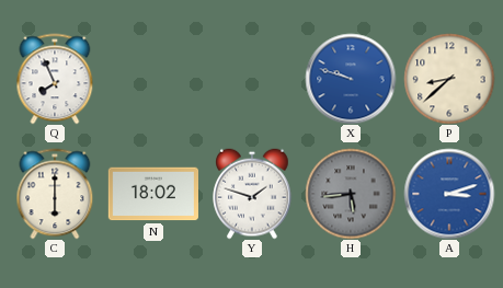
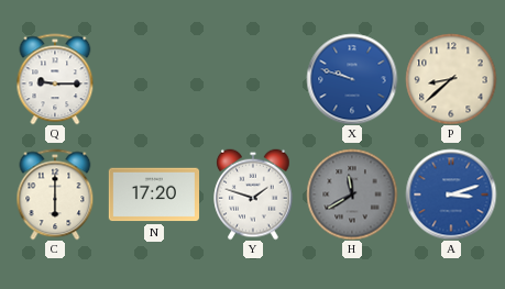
Q: 7:56 -> 9:15 (55, 79)
N: 18:02 -> 17:20 (153, 194)
H: 5:44 -> 11:40 (352, 194)
